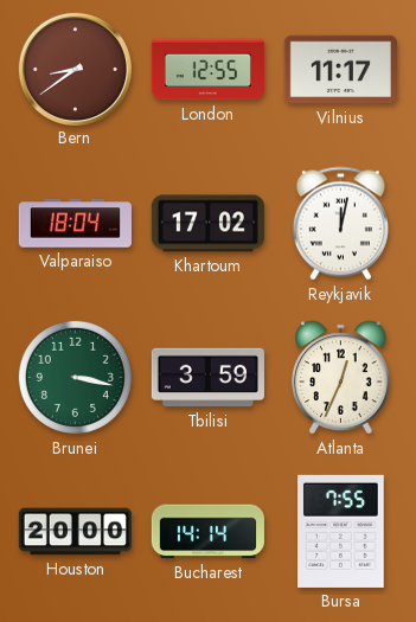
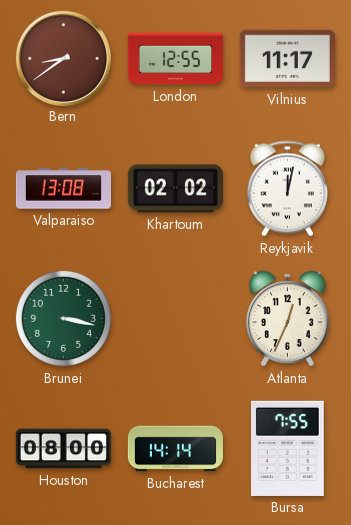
Valparaiso: 18:04 -> 13:08 (63, 189)
Khartoum: 17:02 -> 02:02 (175, 189)
Tbilisi: 3:59 -> none (207, 378)
Houston: 20:00 -> 08:00 (63, 449)
